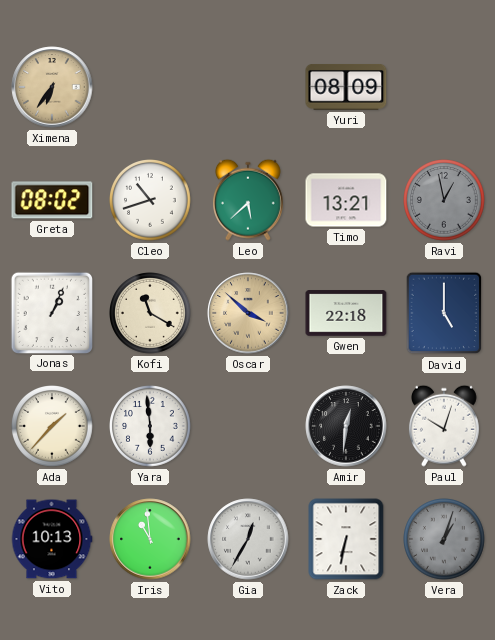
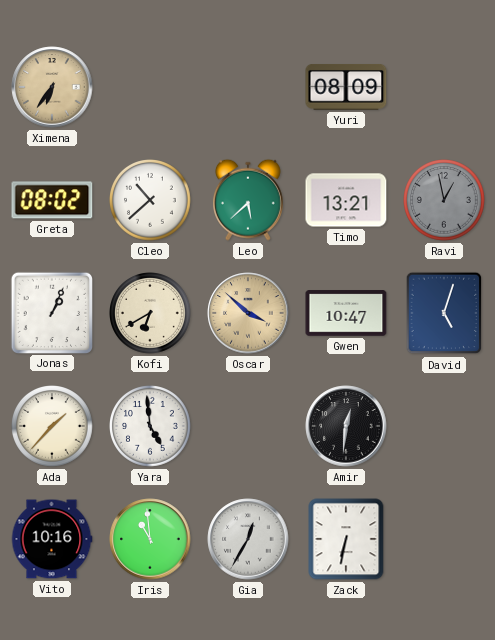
Cleo: 10:42 -> 10:38 (151, 201)
Kofi: 11:20 -> 6:40 (151, 314)
Gwen: 22:18 -> 10:47 (346, 313)
David: 5:00 -> 5:03 (444, 313)
Yara: 5:59 -> 4:59 (151, 427)
Paul: 10:03 -> none (444, 426)
Vito: 10:13 -> 10:16 (52, 539)
Vera: 1:03 -> none (445, 540)
